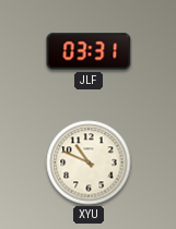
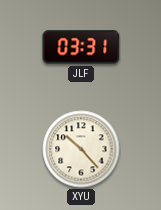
XYU: 10:49 -> 10:23 (81, 149)
